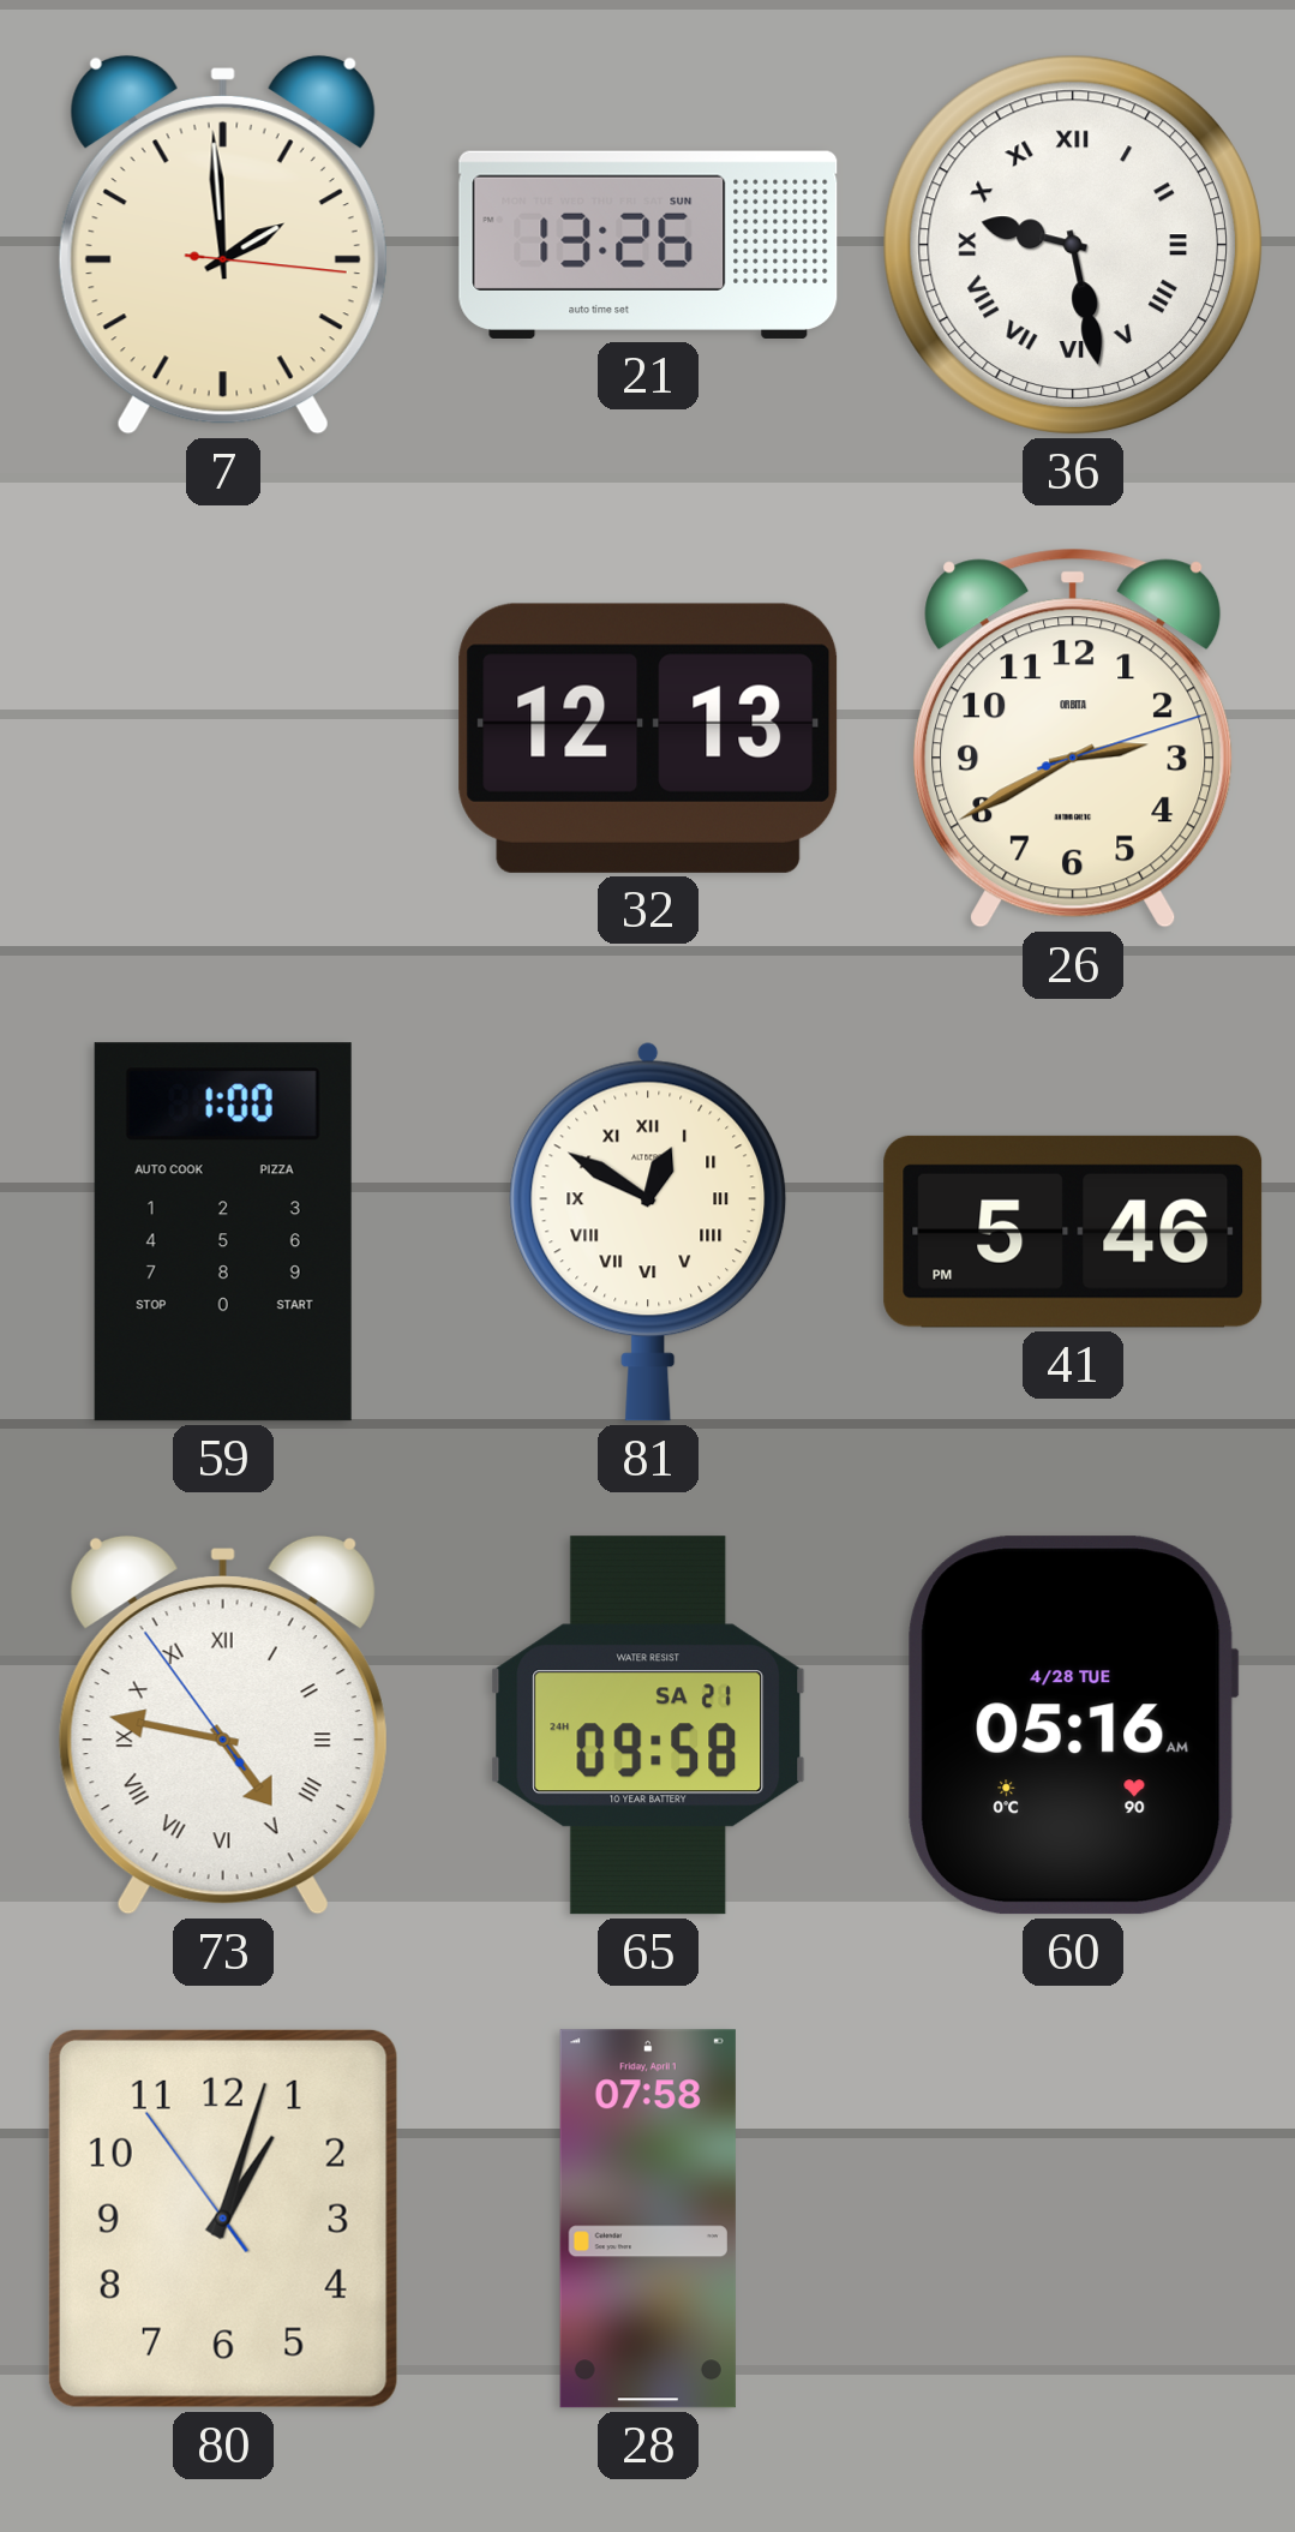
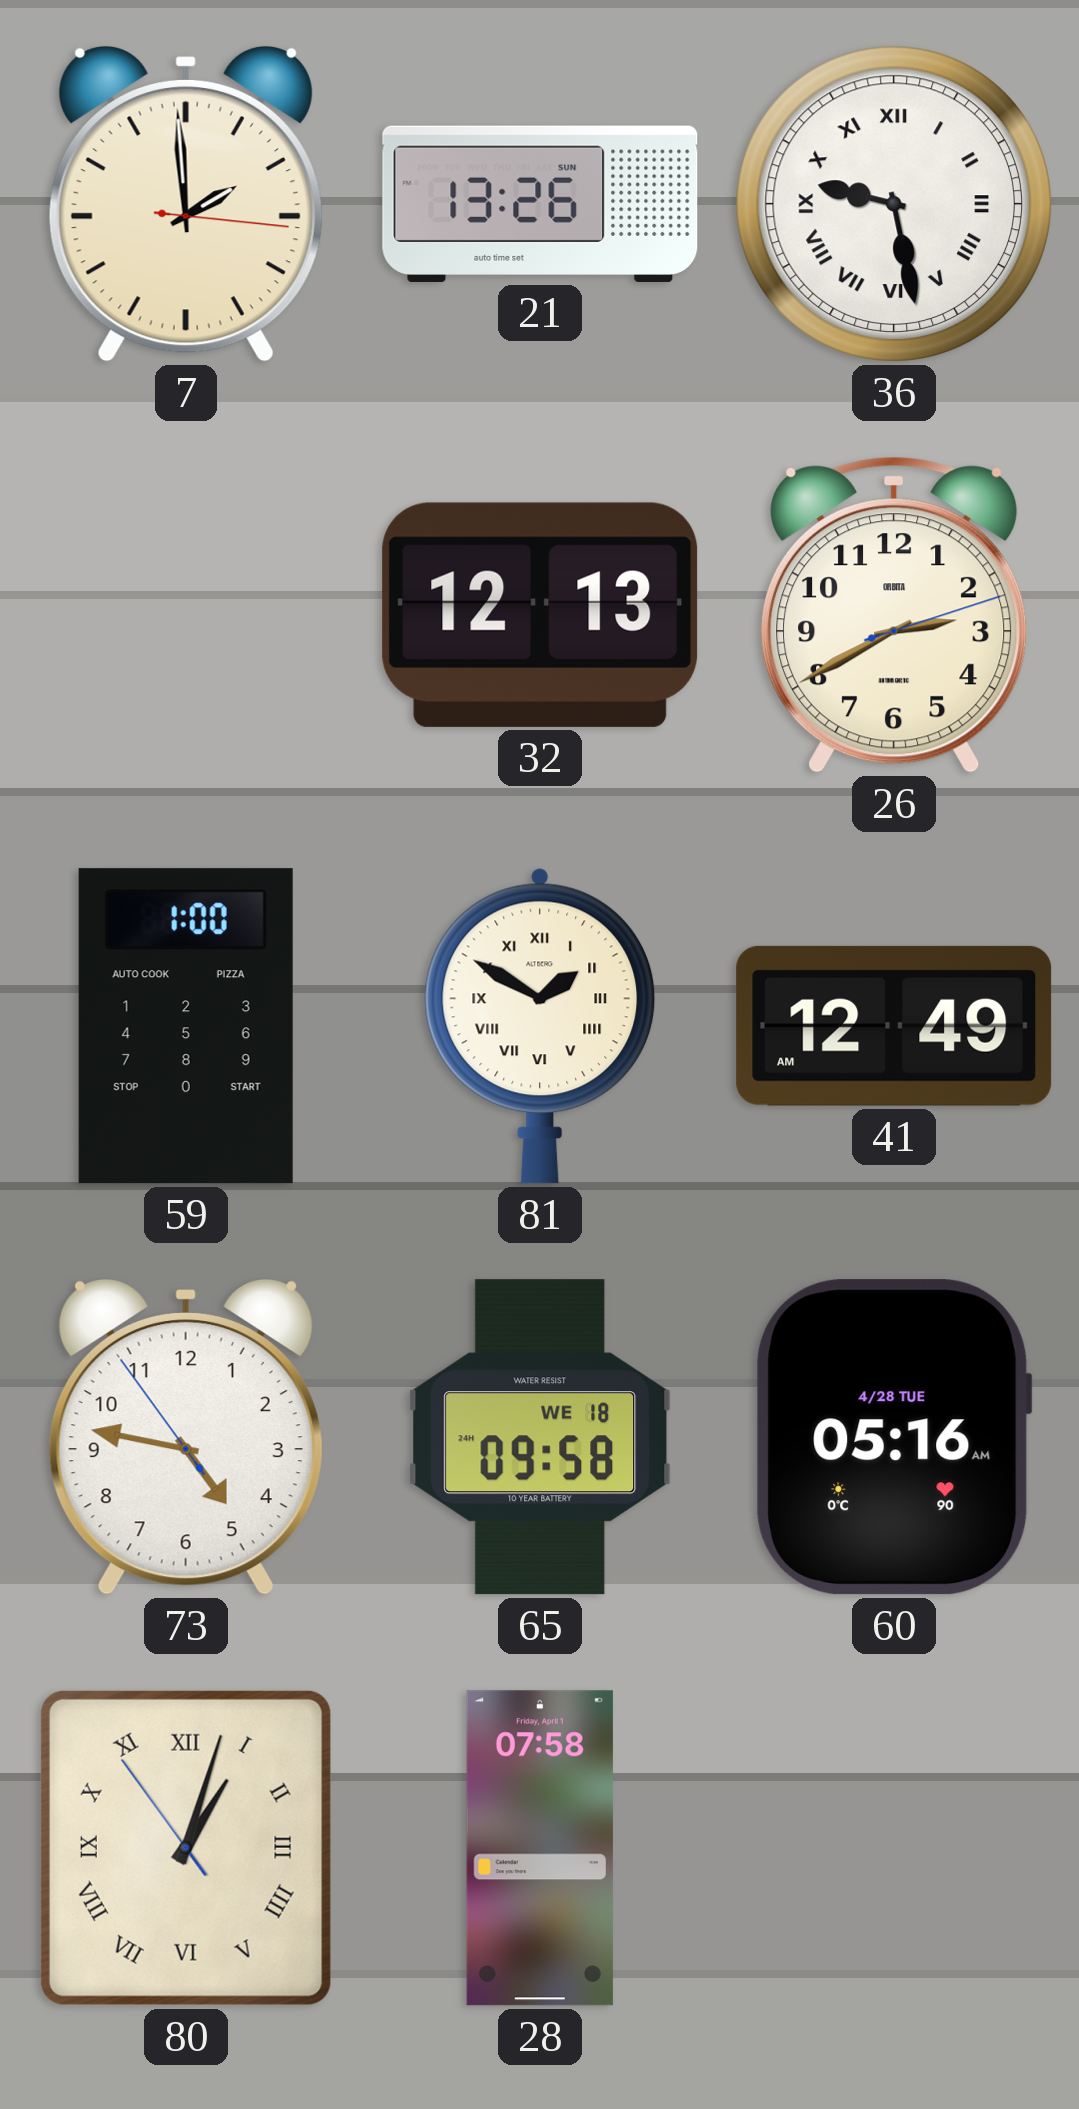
81: 12:50 -> 1:50 (540, 1026)
41: 5:46 -> 12:49 (894, 1026)
73 numerals: Roman -> Arabic (186, 1437)
65 date: SA 21 -> WE 18 (540, 1437)
80 numerals: Arabic -> Roman (186, 1848)
